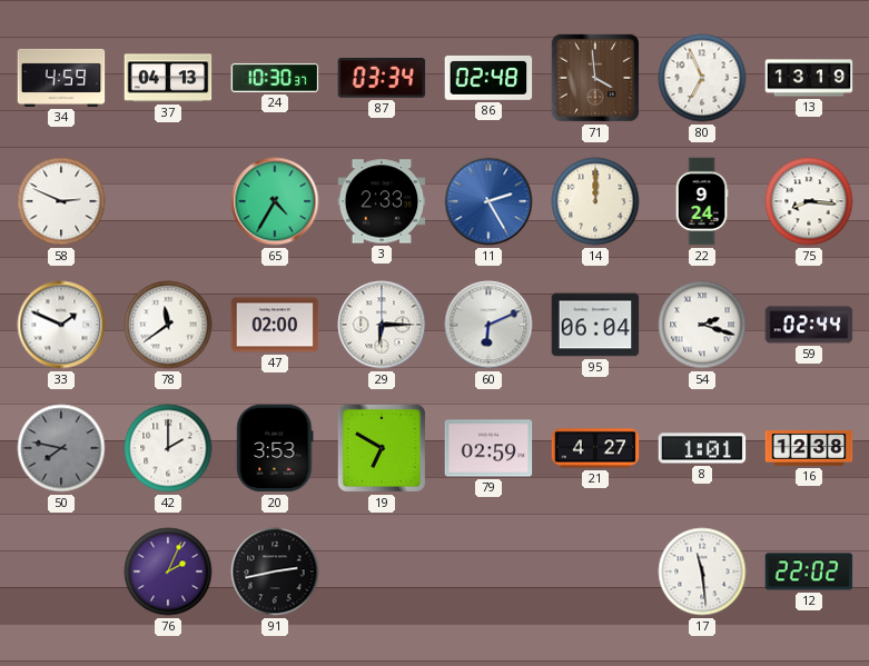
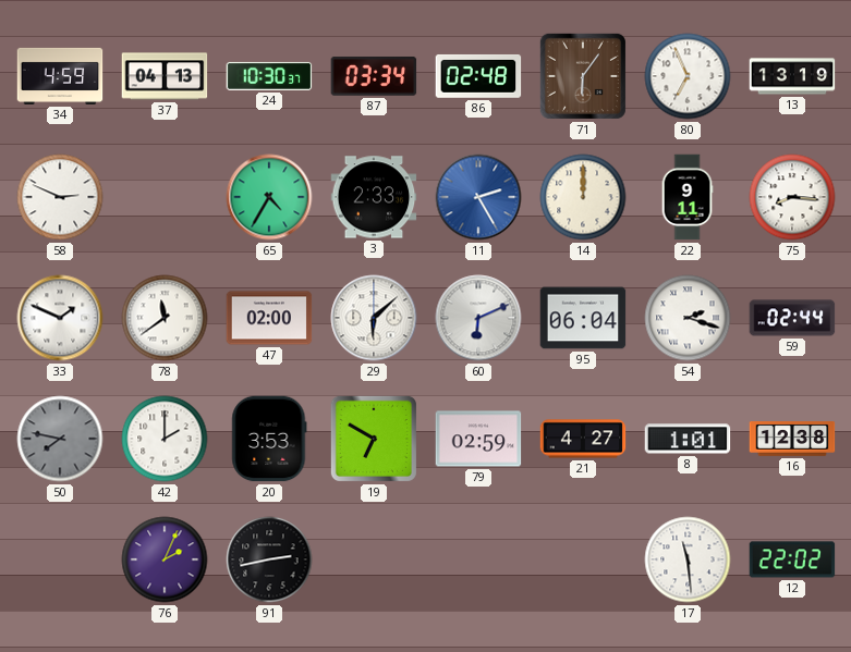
71: 3:59 -> 6:06 (583, 76)
22: 9:24 -> 9:11 (688, 197)
29: 6:15 -> 6:08 (374, 318)
